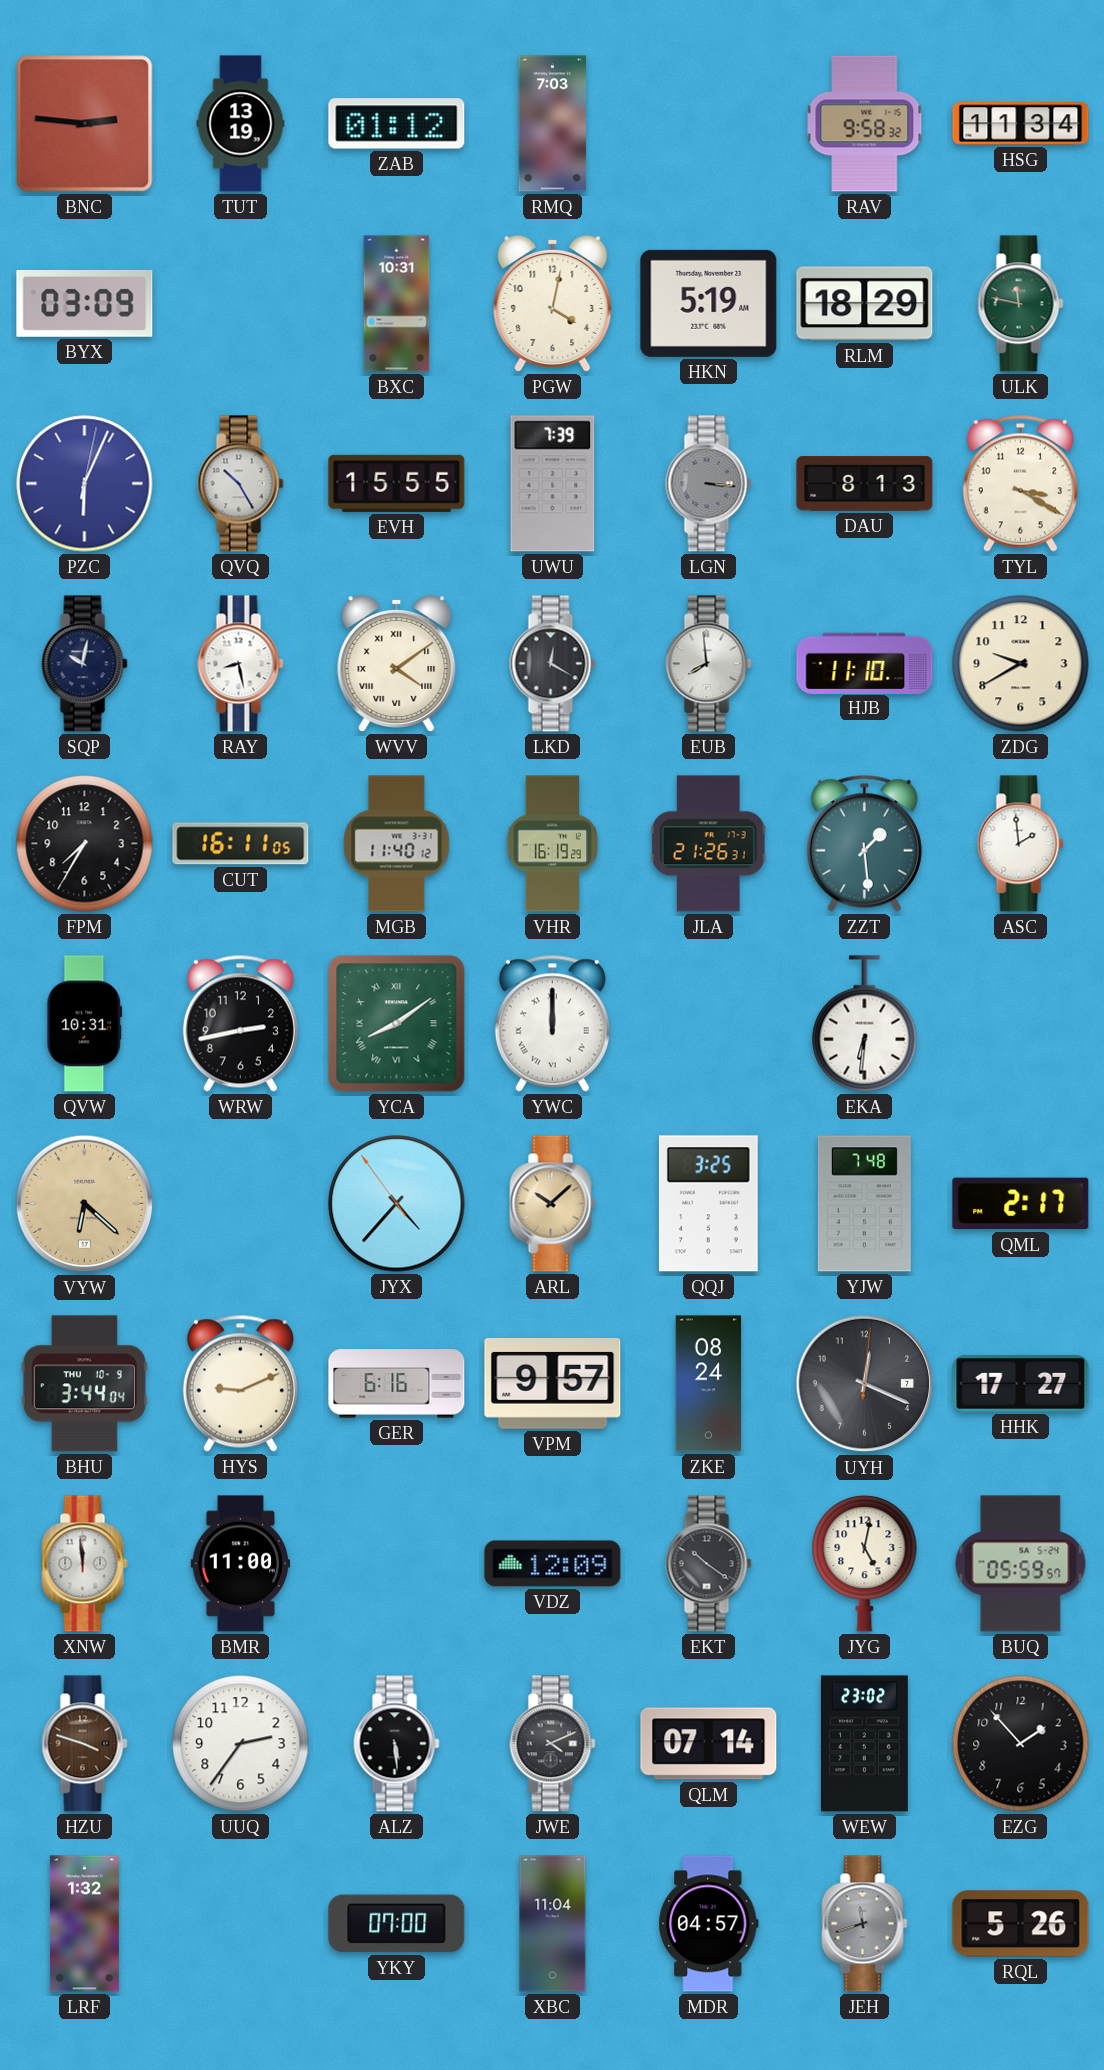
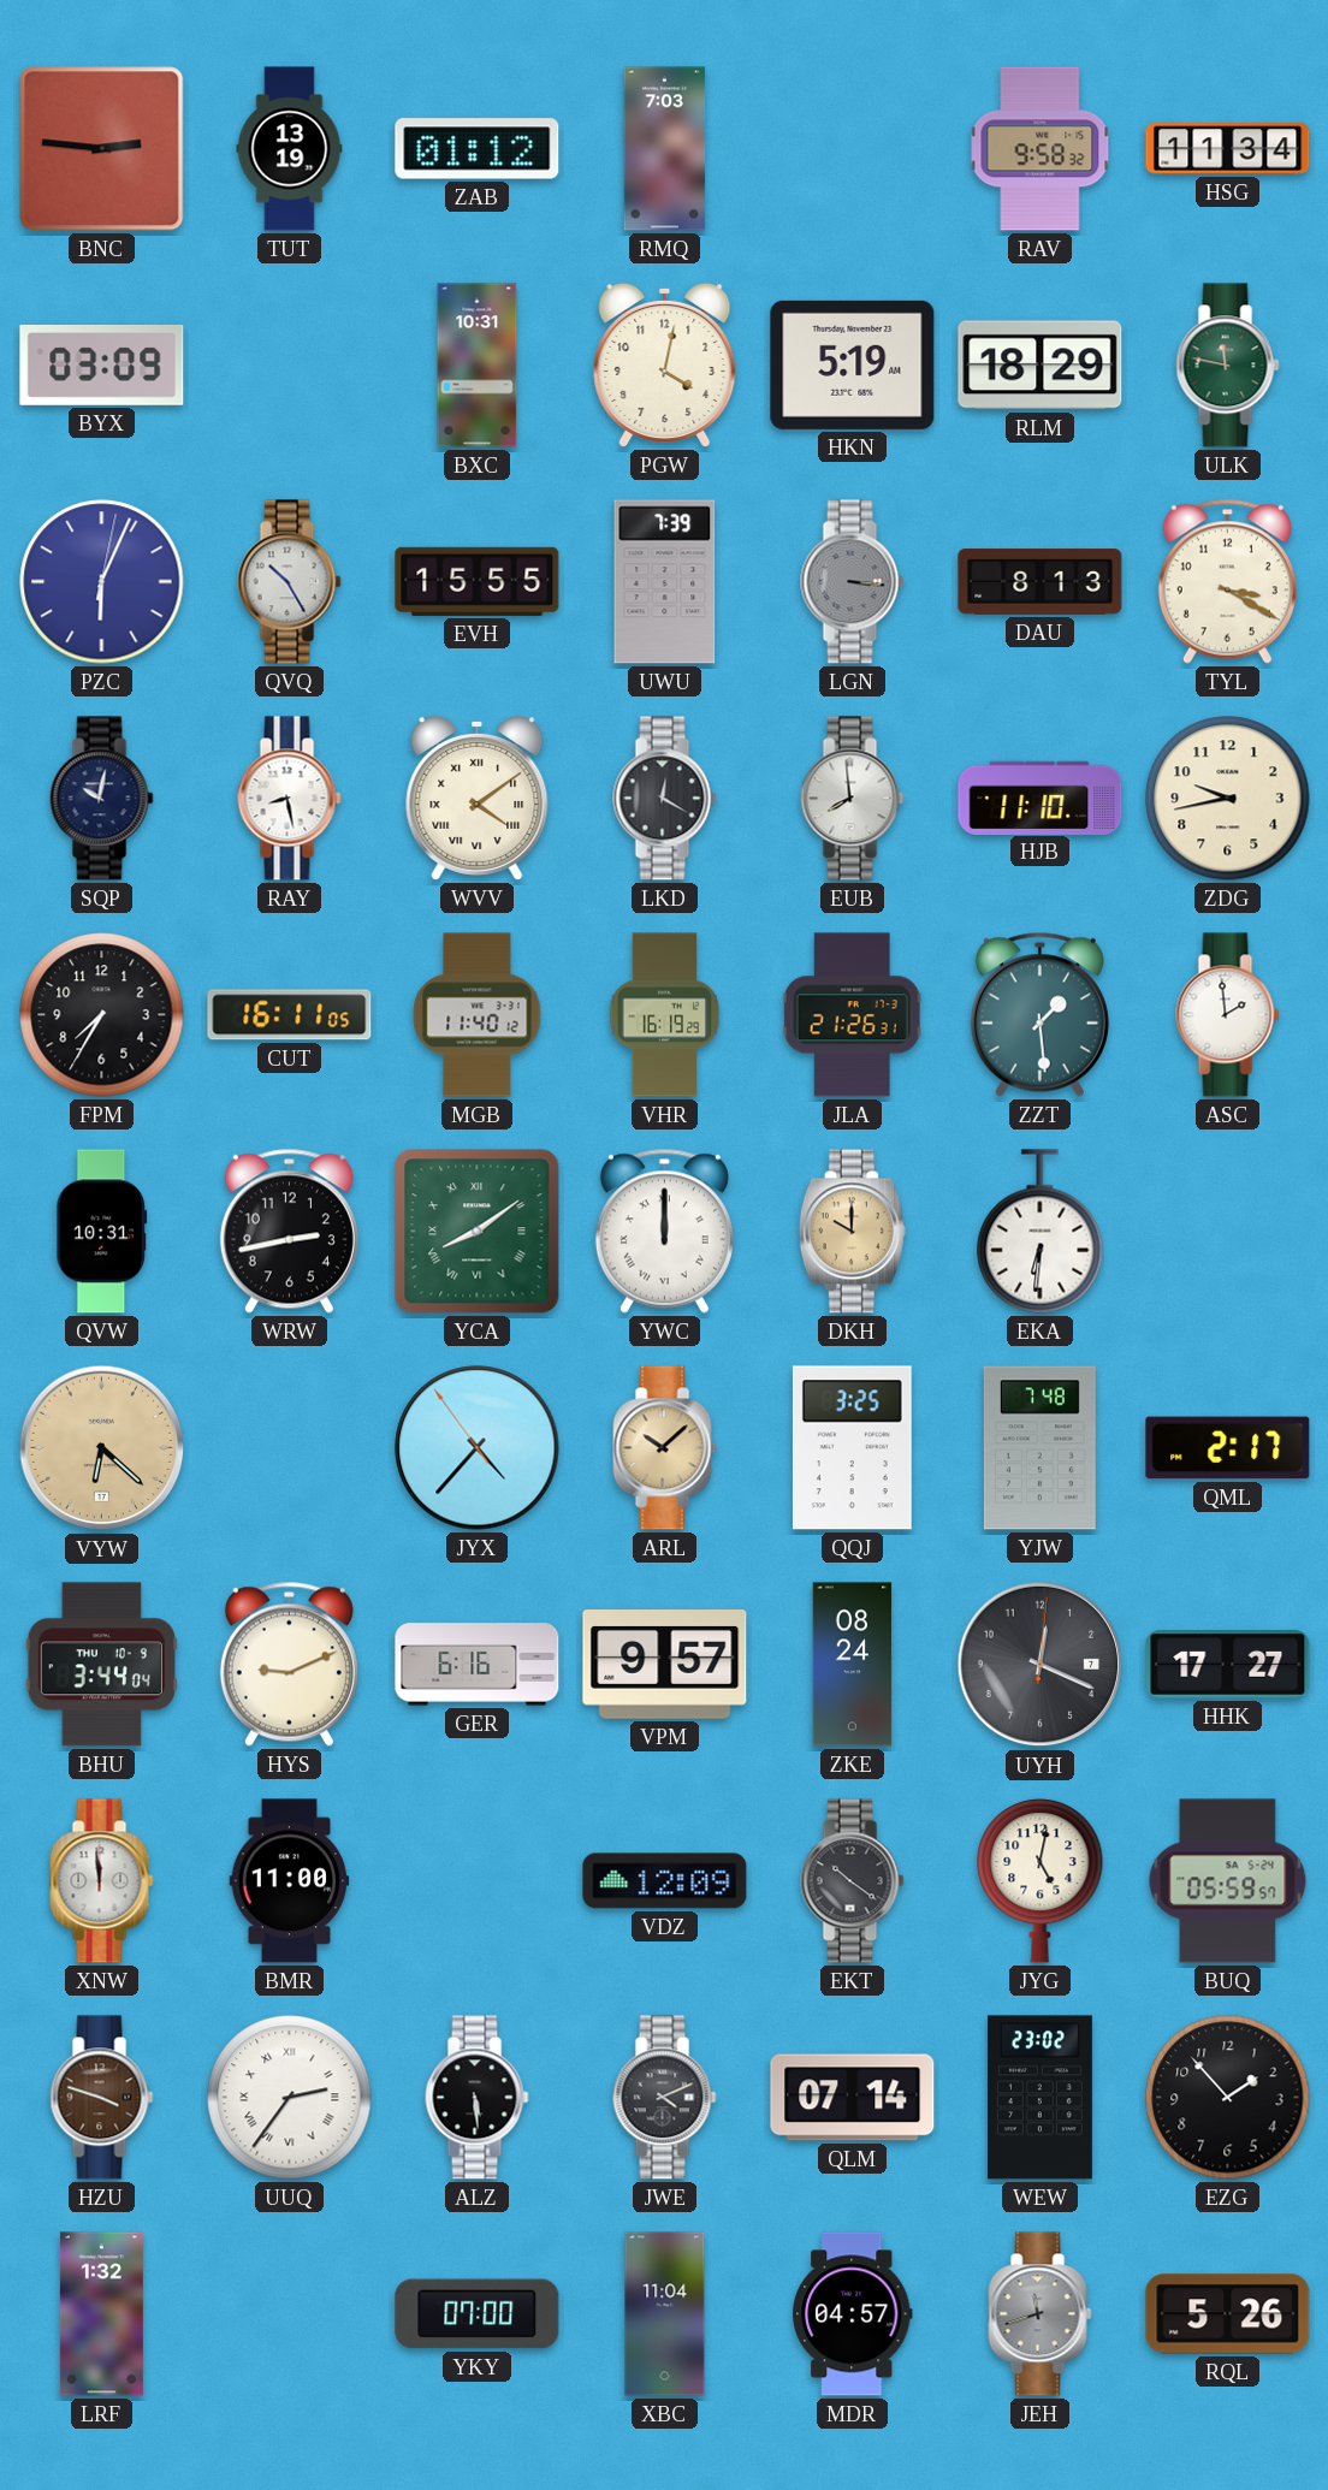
ZDG: 9:40 -> 9:43 (1228, 799)
DKH: none -> 10:00 (852, 1232)
UUQ numerals: Arabic -> Roman (290, 2098)
